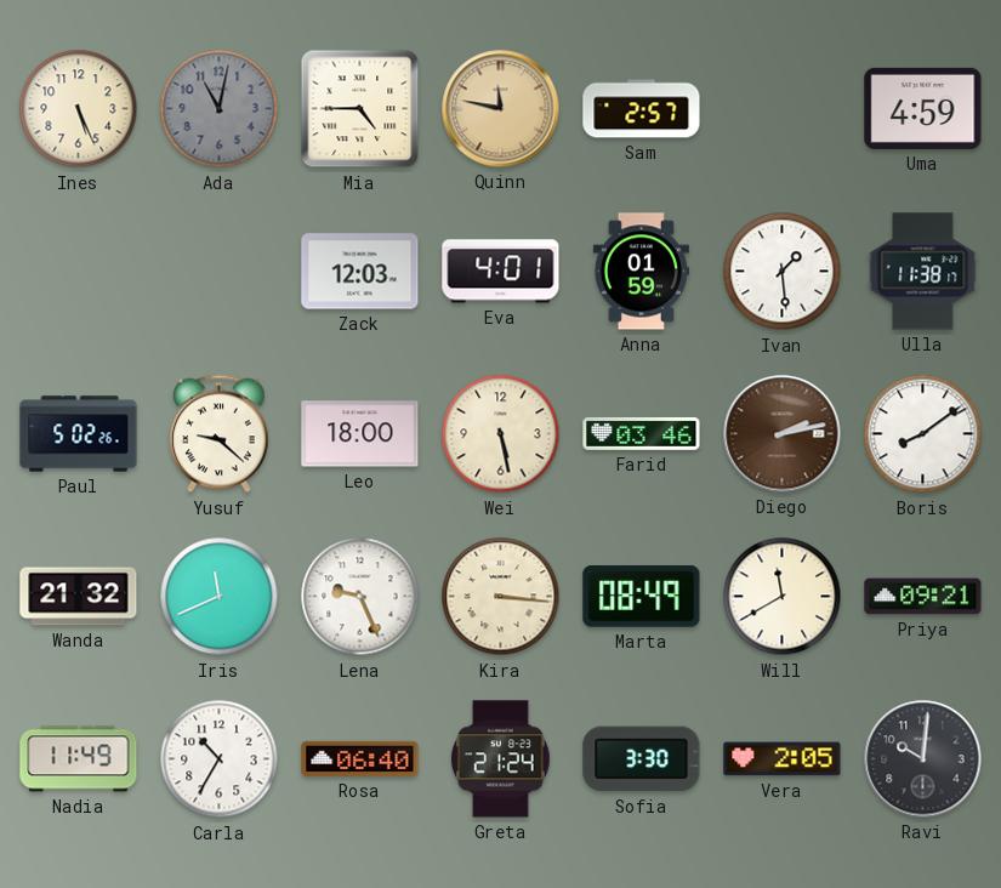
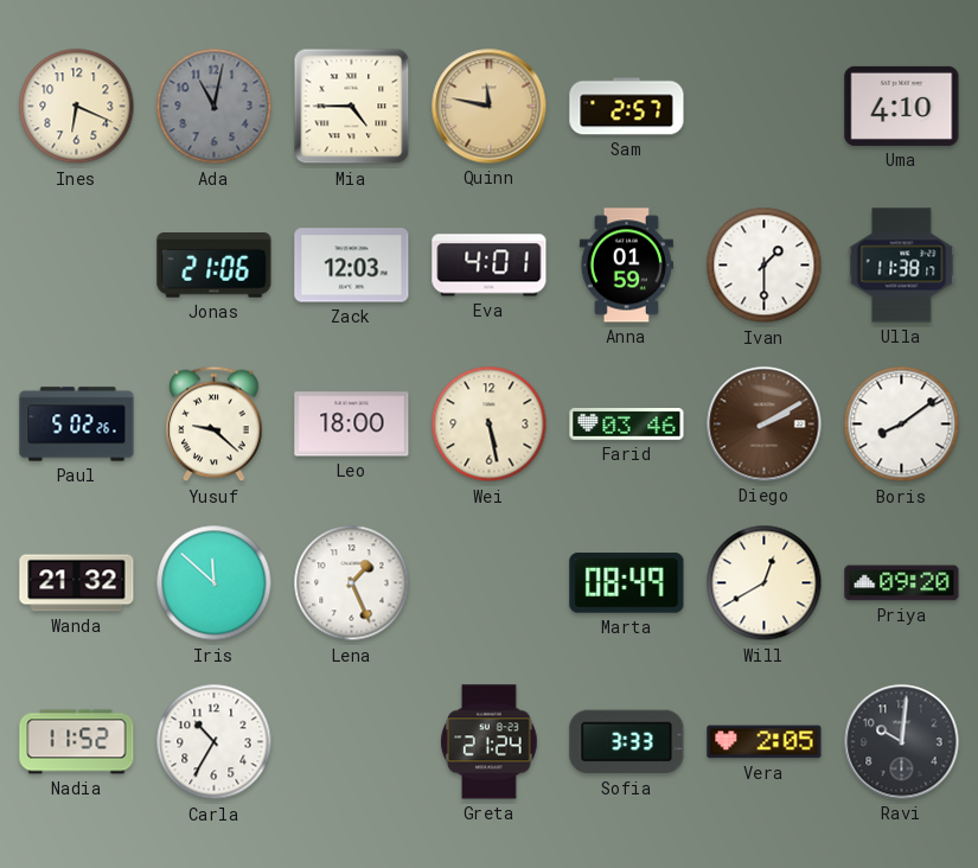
Ines: 5:26 -> 6:19 (77, 107)
Uma: 4:59 -> 4:10 (902, 106)
Jonas: none -> 21:06 (215, 266)
Ivan: 1:29 -> 1:30 (765, 266)
Diego: 2:13 -> 2:10 (765, 425)
Iris: 11:41 -> 11:52 (215, 583)
Lena: 9:26 -> 1:26 (352, 583)
Kira: 3:16 -> none (501, 597)
Will: 11:40 -> 12:40 (765, 583)
Priya: 09:21 -> 09:20 (902, 583)
Nadia: 11:49 -> 11:52 (77, 742)
Rosa: 06:40 -> none (360, 758)
Sofia: 3:30 -> 3:33 (627, 742)
